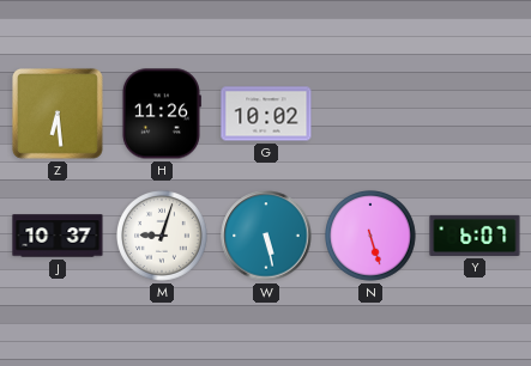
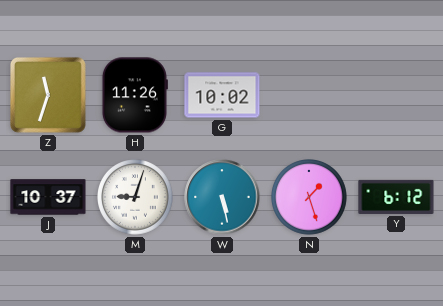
Z: 6:29 -> 11:33 (48, 95)
N: 5:27 -> 1:27 (310, 198)
Y: 6:07 -> 6:12 (396, 197)
